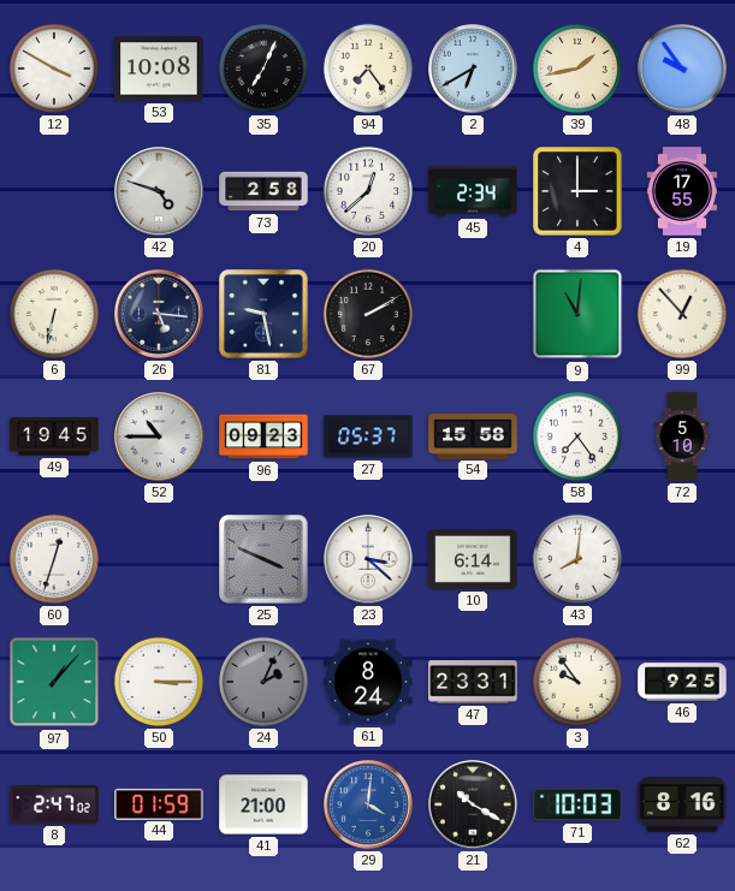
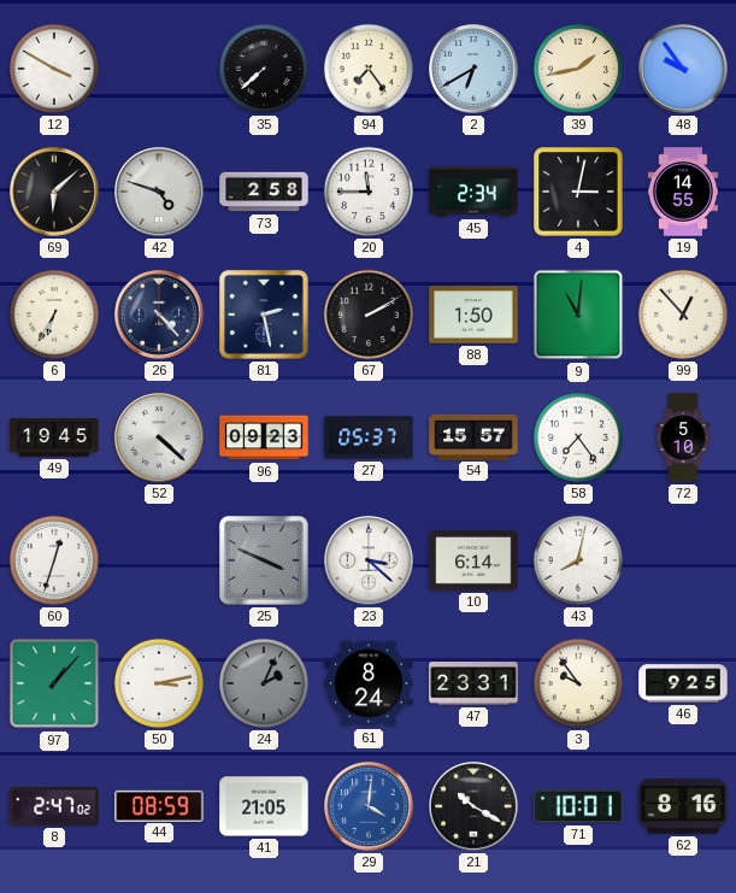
53: 10:08 -> none (159, 69)
35: 7:04 -> 7:38 (264, 69)
69: none -> 6:08 (54, 192)
20: 12:38 -> 11:45 (369, 192)
4: 3:00 -> 3:02 (578, 192)
19: 17:55 -> 14:55 (683, 192)
6: 6:32 -> 6:35 (54, 315)
26: 5:16 -> 4:23 (159, 315)
81: 9:28 -> 2:28 (264, 315)
88: none -> 1:50 (473, 315)
52: 10:45 -> 4:22 (159, 437)
54: 15:58 -> 15:57 (473, 436)
43: 8:01 -> 8:02 (578, 560)
50: 3:15 -> 3:13 (159, 683)
44: 01:59 -> 08:59 (159, 805)
41: 21:00 -> 21:05 (264, 806)
71: 10:03 -> 10:01 (578, 806)
